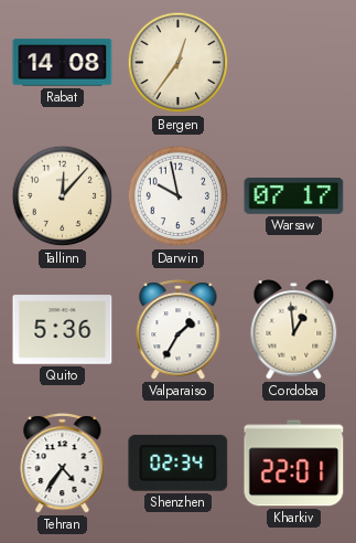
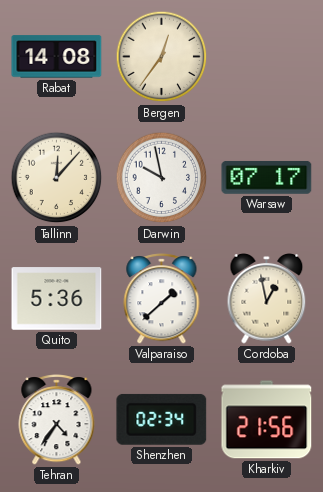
Valparaiso: 1:35 -> 1:38 (162, 299)
Cordoba: 12:59 -> 12:58 (267, 299)
Kharkiv: 22:01 -> 21:56 (267, 420)
